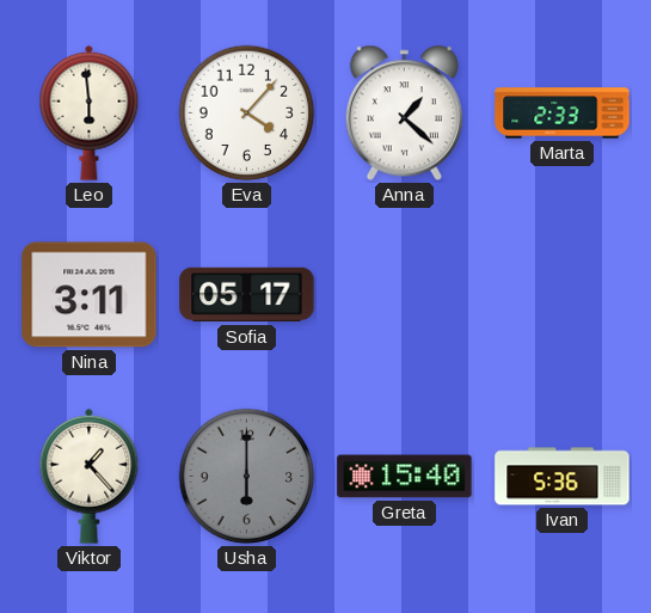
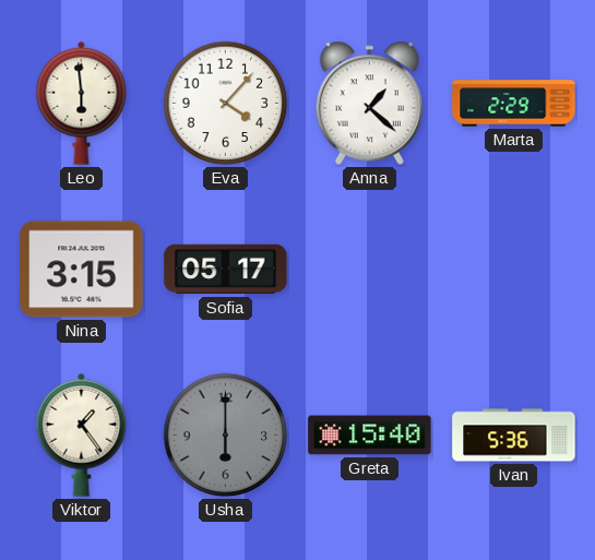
Marta: 2:33 -> 2:29 (514, 104)
Nina: 3:11 -> 3:15 (82, 270)
Viktor: 1:23 -> 1:24 (82, 434)
